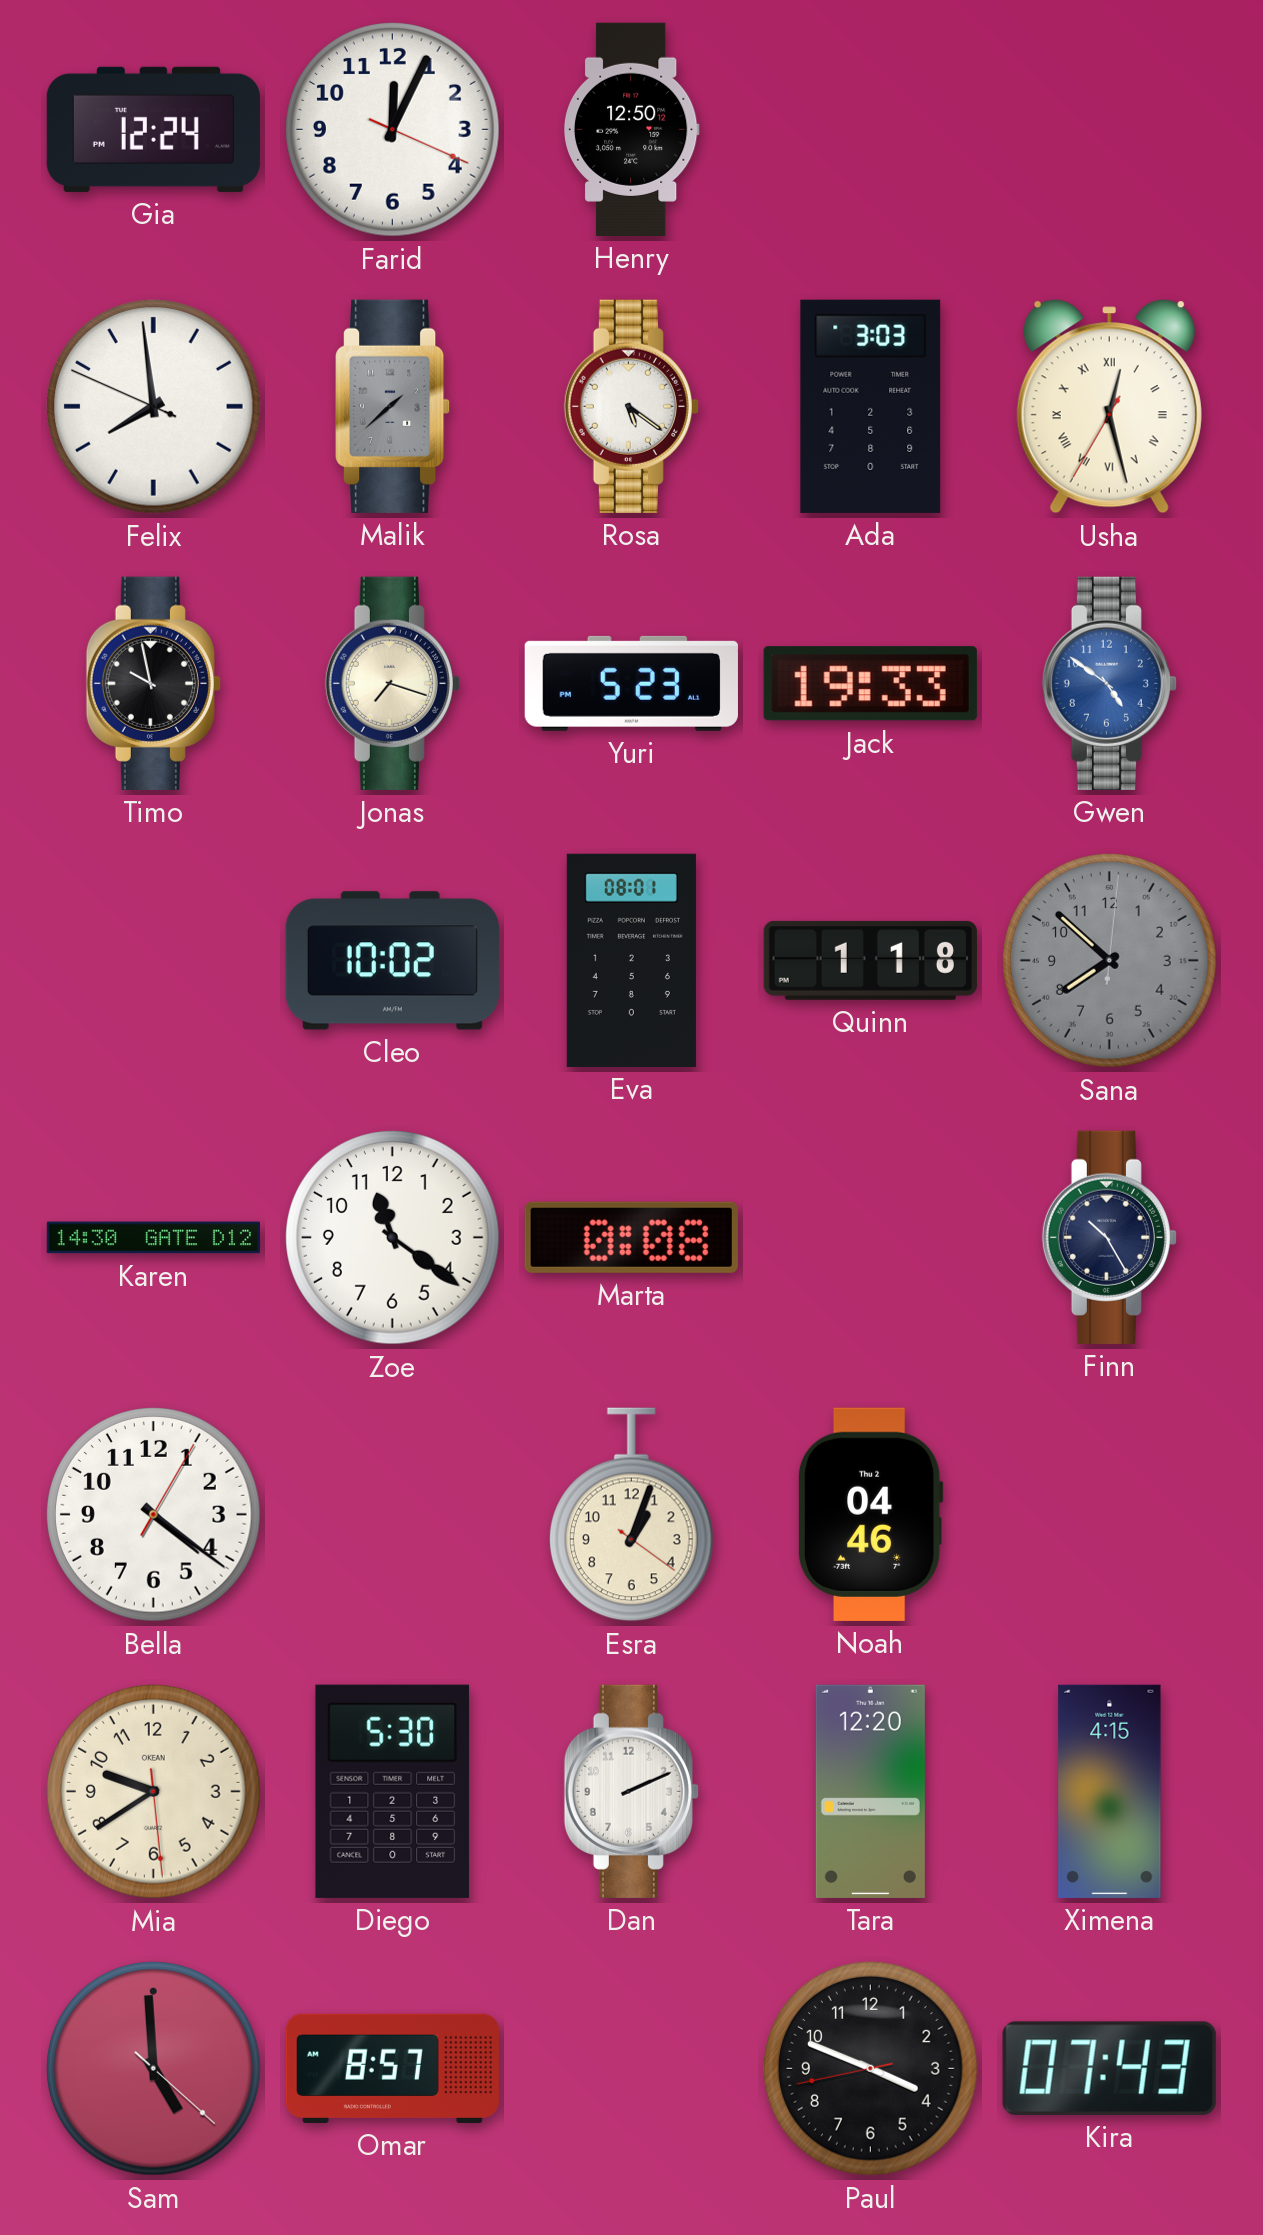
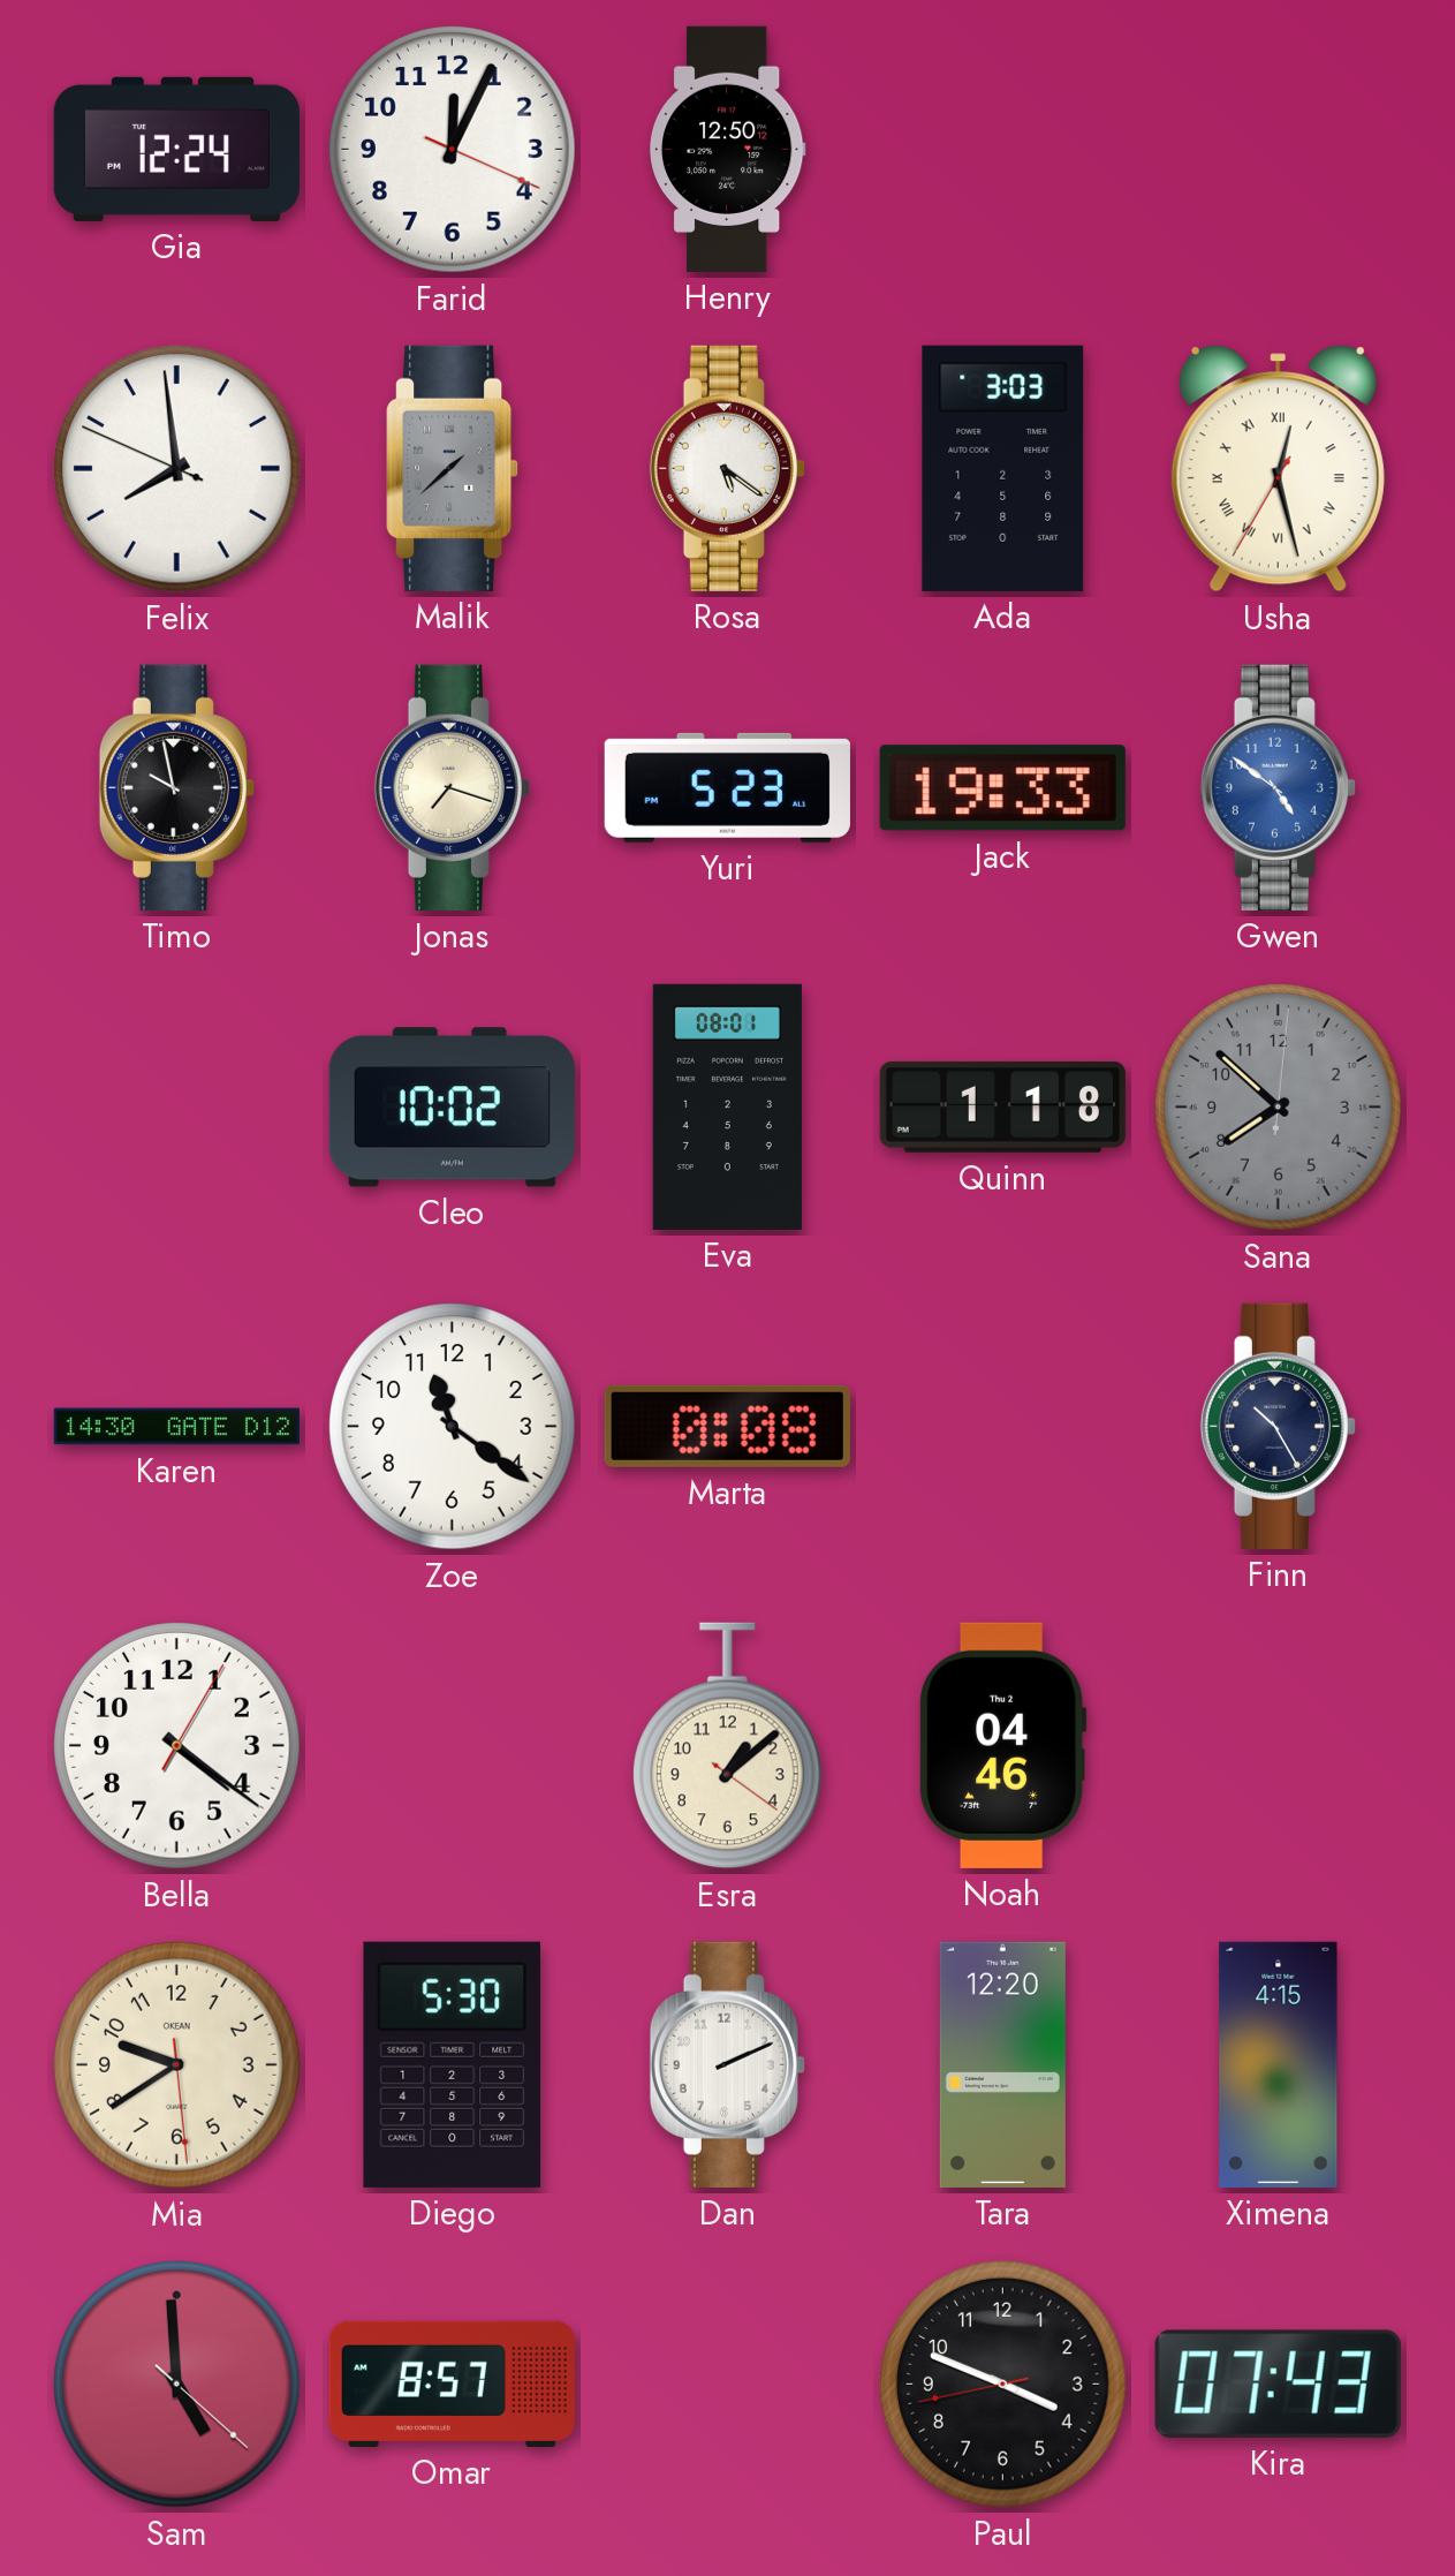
Esra: 1:03 -> 1:08 (727, 1746)
